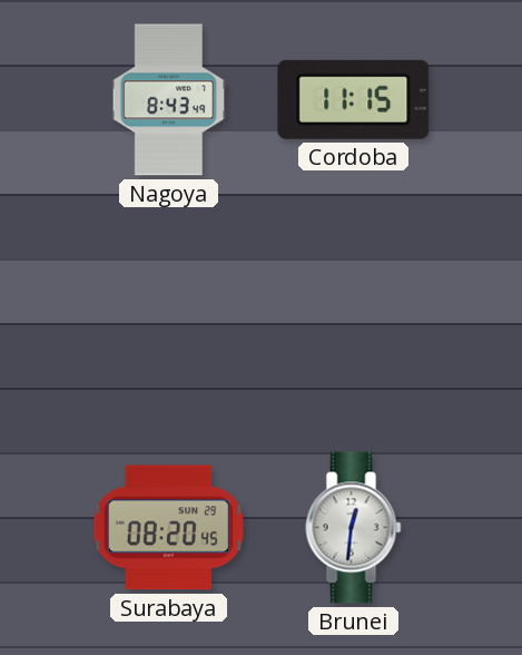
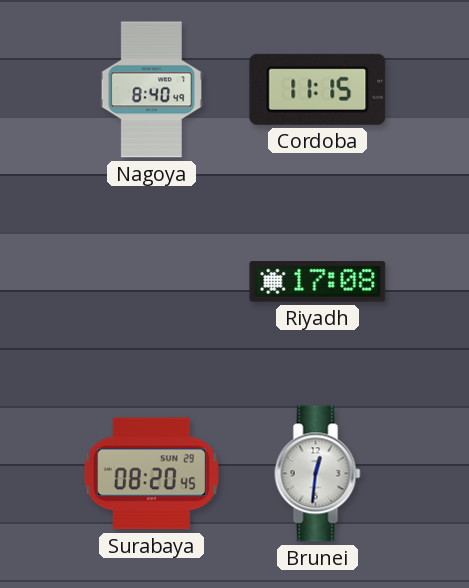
Nagoya: 8:43 -> 8:40 (151, 90)
Riyadh: none -> 17:08 (318, 282)
